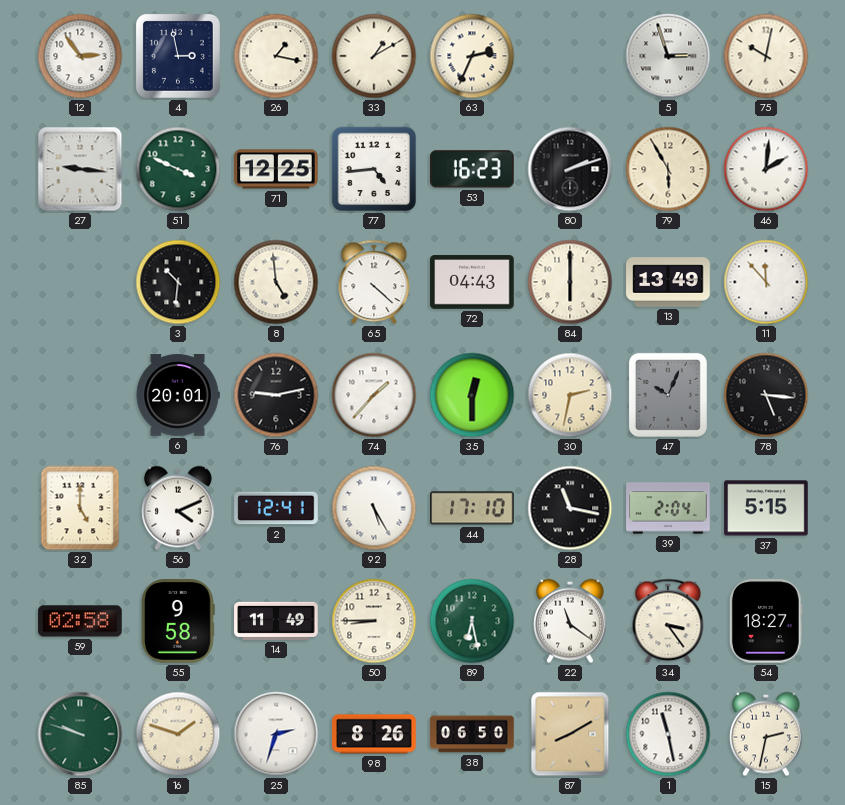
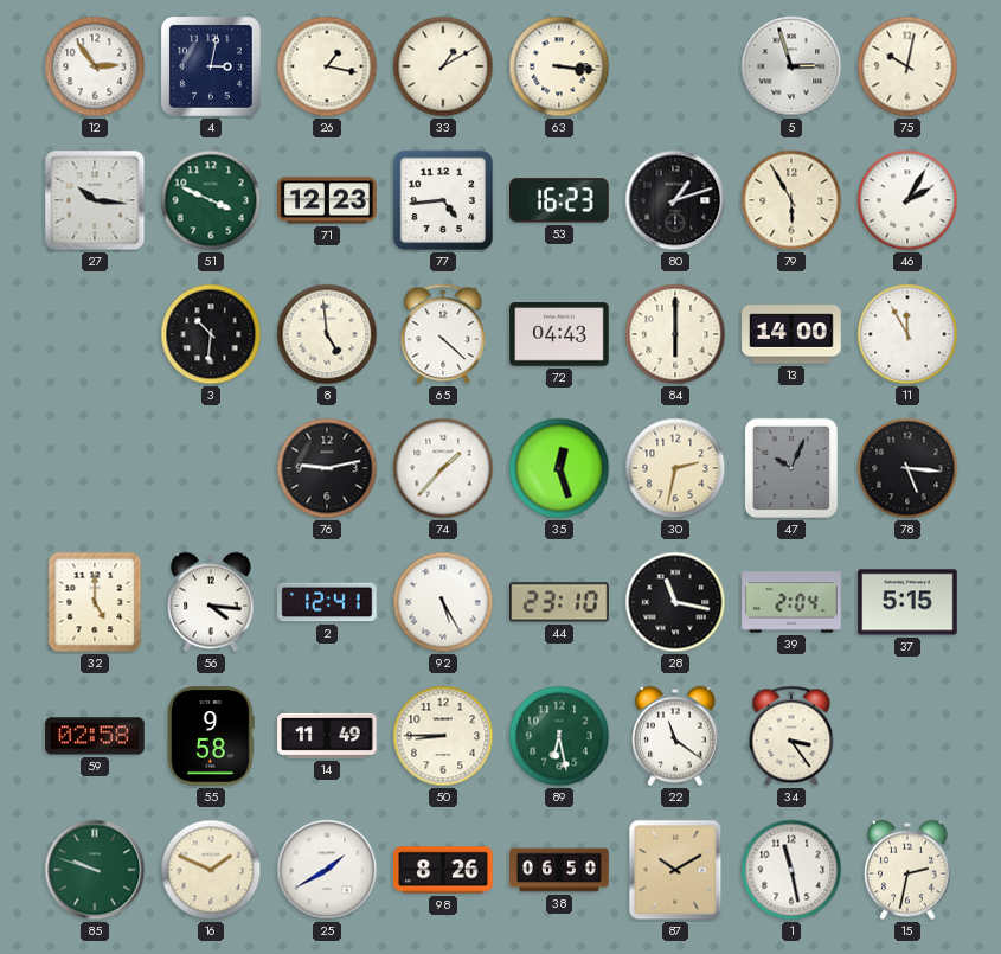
4: 2:58 -> 3:02 (211, 66)
63: 2:34 -> 3:16 (559, 66)
27: 9:16 -> 10:16 (95, 200)
71: 12:25 -> 12:23 (327, 200)
80: 2:12 -> 1:12 (675, 200)
46: 2:01 -> 2:05 (907, 200)
13: 13:49 -> 14:00 (791, 334)
11: 11:53 -> 11:55 (907, 334)
6: 20:01 -> none (178, 395)
35: 12:30 -> 12:27 (559, 468)
56: 4:11 -> 4:16 (211, 602)
44: 17:10 -> 23:10 (559, 602)
54: 18:27 -> none (766, 621)
16: 1:48 -> 1:49 (211, 870)
25: 2:33 -> 1:40 (327, 870)
87: 8:10 -> 10:10 (675, 870)
